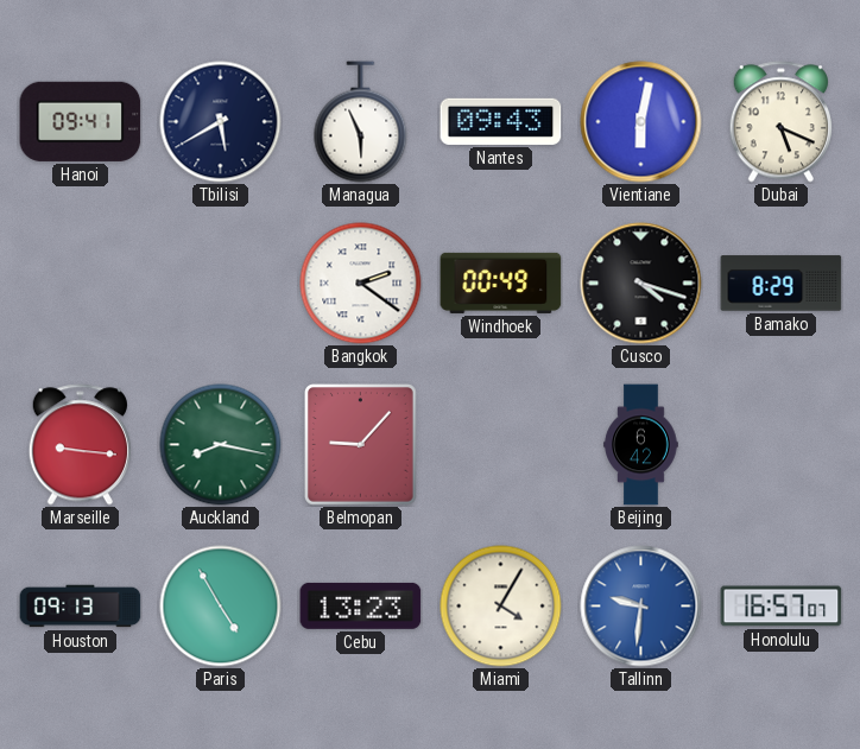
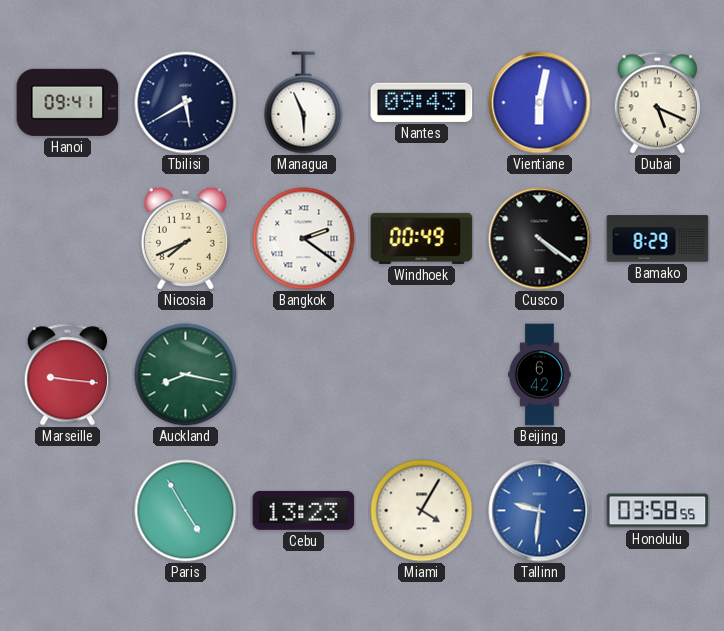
Nicosia: none -> 7:41 (185, 238)
Cusco: 4:18 -> 4:21 (540, 239)
Belmopan: 9:07 -> none (361, 445)
Houston: 09:13 -> none (81, 607)
Honolulu: 16:57 -> 03:58 (658, 511)
